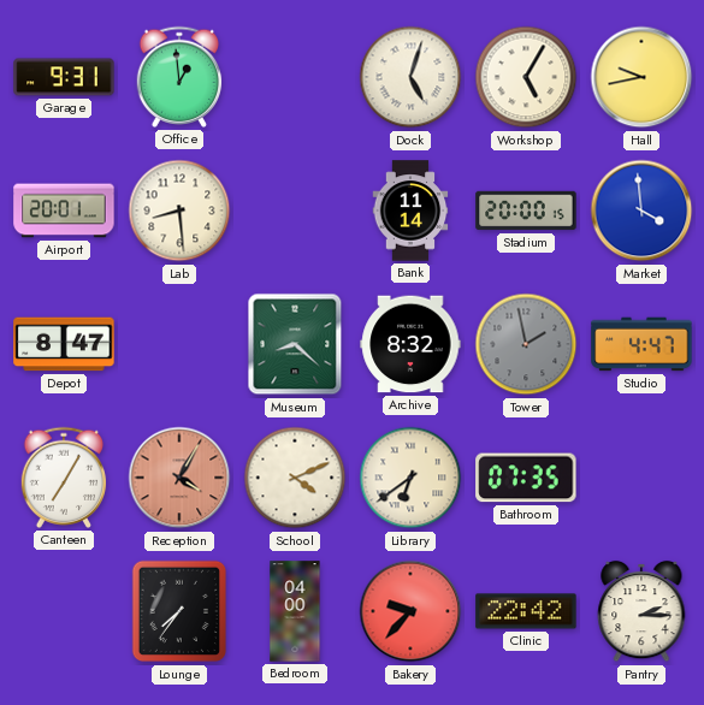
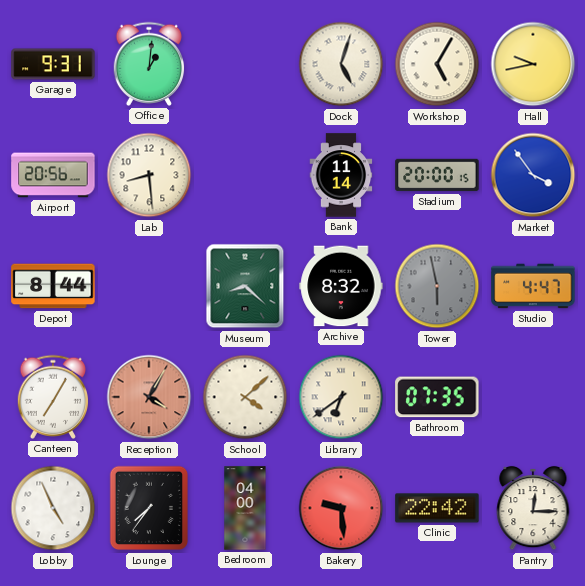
Office: 12:59 -> 1:01 (149, 64)
Airport: 20:01 -> 20:56 (53, 175)
Market: 3:59 -> 3:54 (533, 175)
Depot: 8:47 -> 8:44 (53, 286)
Tower: 1:58 -> 5:58 (437, 286)
School: 4:11 -> 4:08 (245, 397)
Lobby: none -> 4:56 (53, 508)
Bakery: 9:37 -> 9:29 (341, 508)
Pantry: 2:15 -> 12:15 (533, 508)
